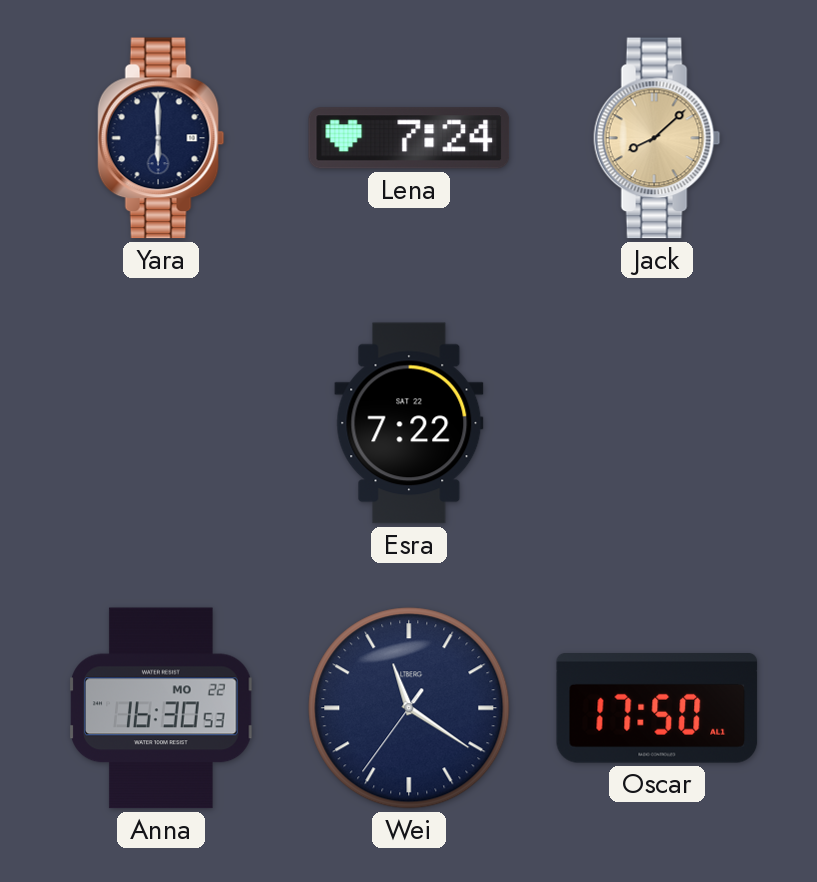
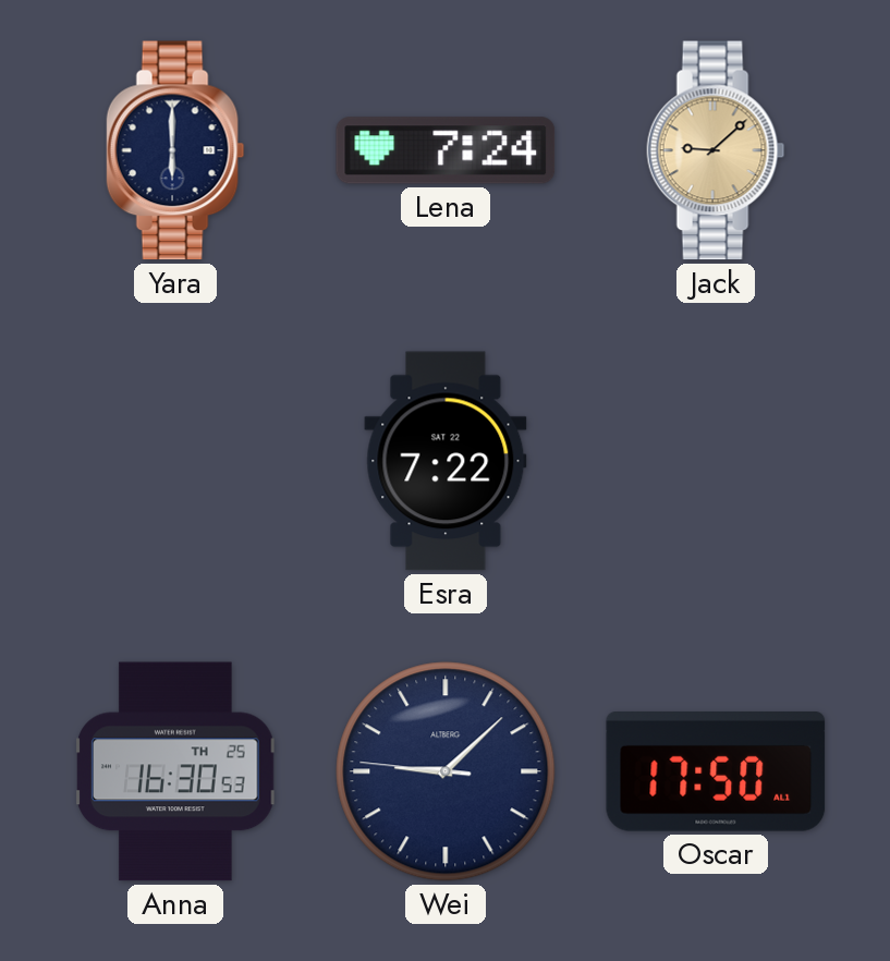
Jack: 8:08 -> 9:08 (716, 150)
Anna date: MO 22 -> TH 25 (175, 771)
Wei: 11:20 -> 9:07 (446, 771)
